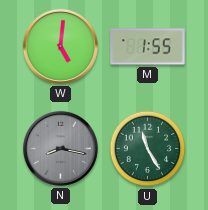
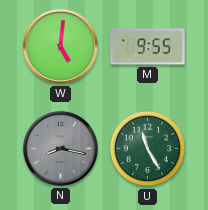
M: 1:55 -> 9:55 (148, 47)
